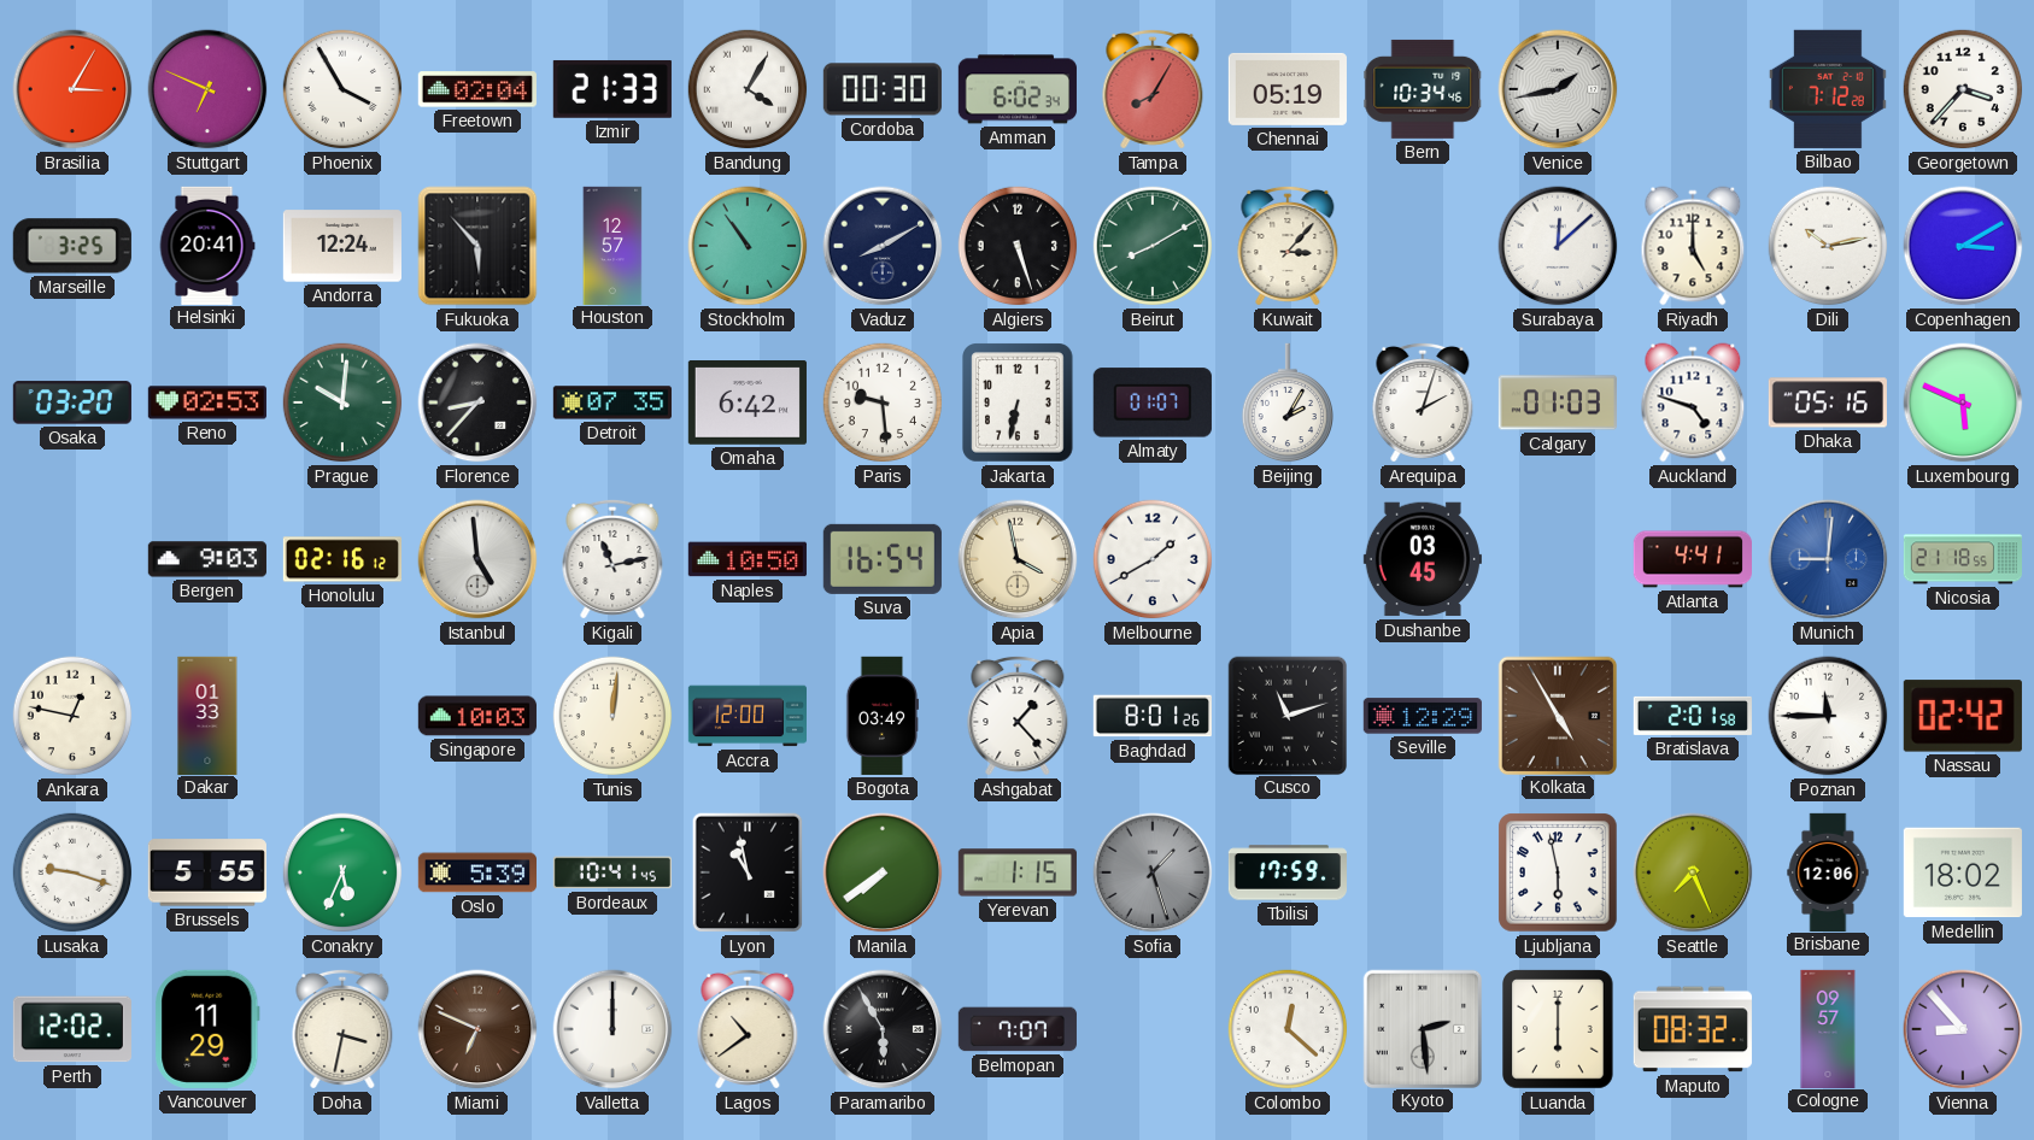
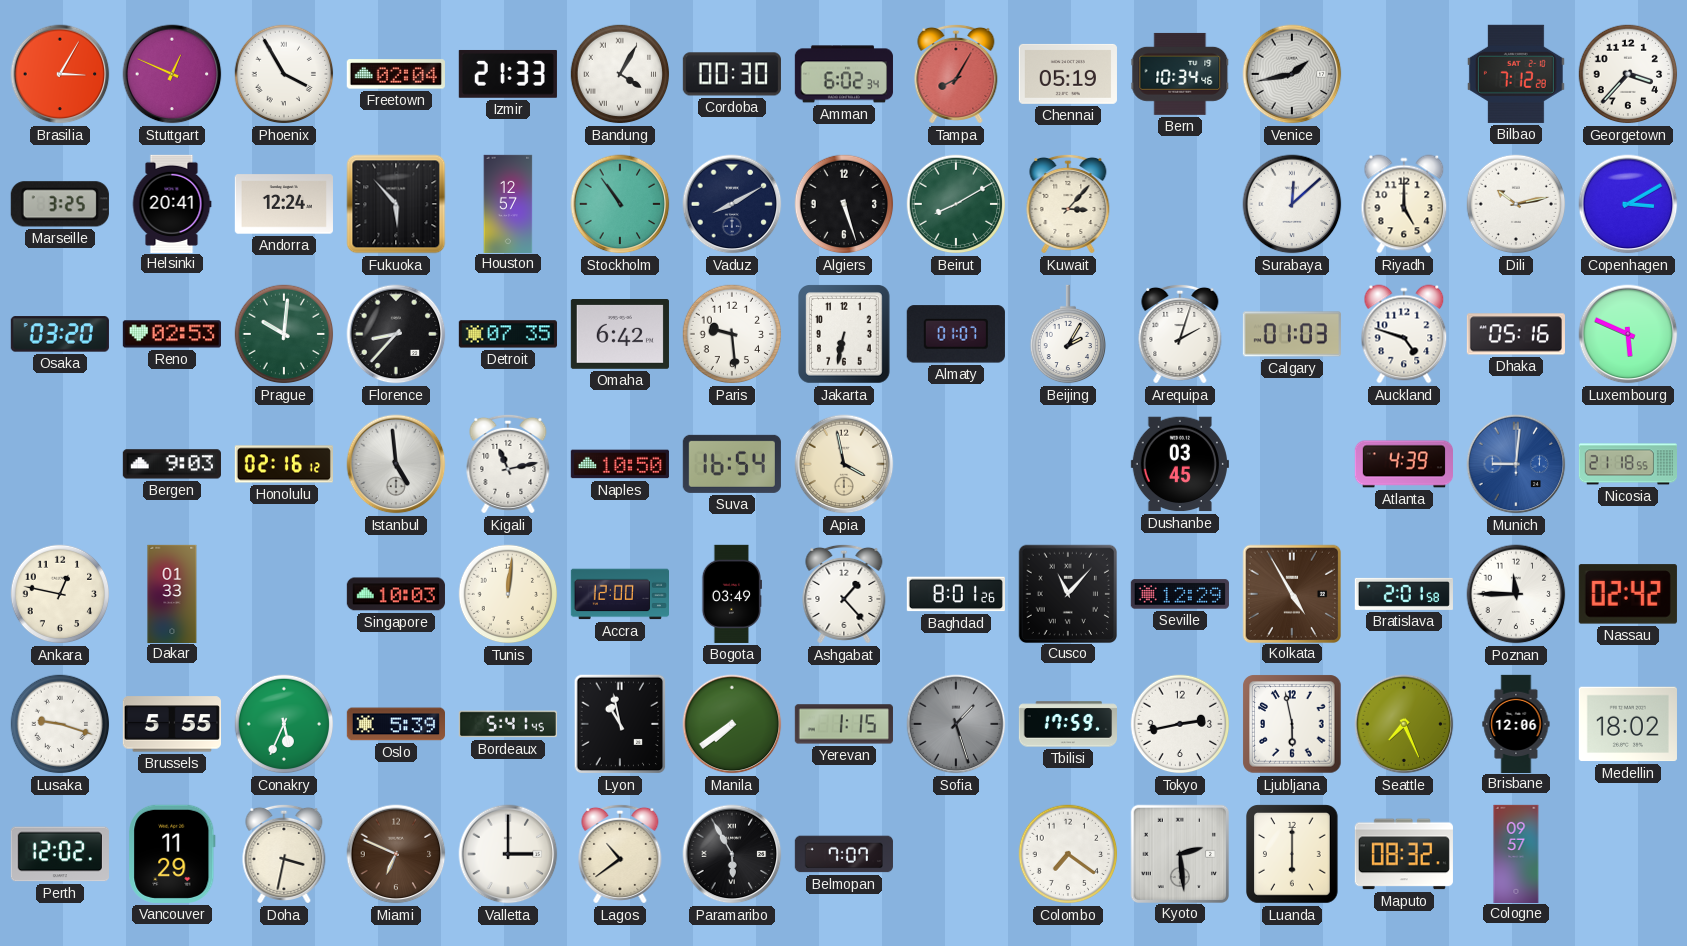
Stuttgart: 6:49 -> 12:49 (172, 74)
Melbourne: 1:40 -> none (1153, 559)
Atlanta: 4:41 -> 4:39 (1403, 464)
Cusco: 11:12 -> 11:07 (1067, 593)
Bordeaux: 10:41 -> 5:41 (508, 724)
Tokyo: none -> 2:43 (1180, 724)
Valletta: 12:00 -> 3:00 (508, 854)
Colombo: 12:22 -> 7:21 (1068, 854)
Vienna: 8:53 -> none (1963, 1029)
